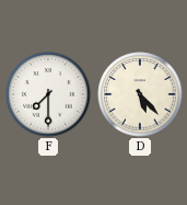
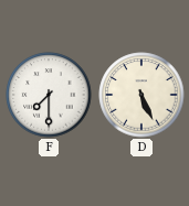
D: 5:23 -> 5:26 (141, 95)
